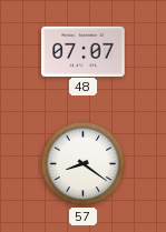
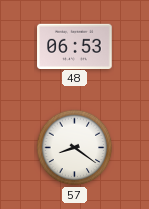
48: 07:07 -> 06:53 (75, 46)
